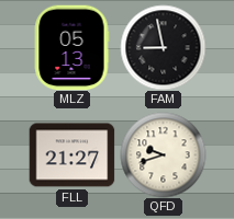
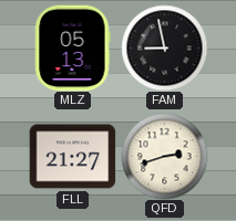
QFD: 9:42 -> 2:42 (164, 156)
